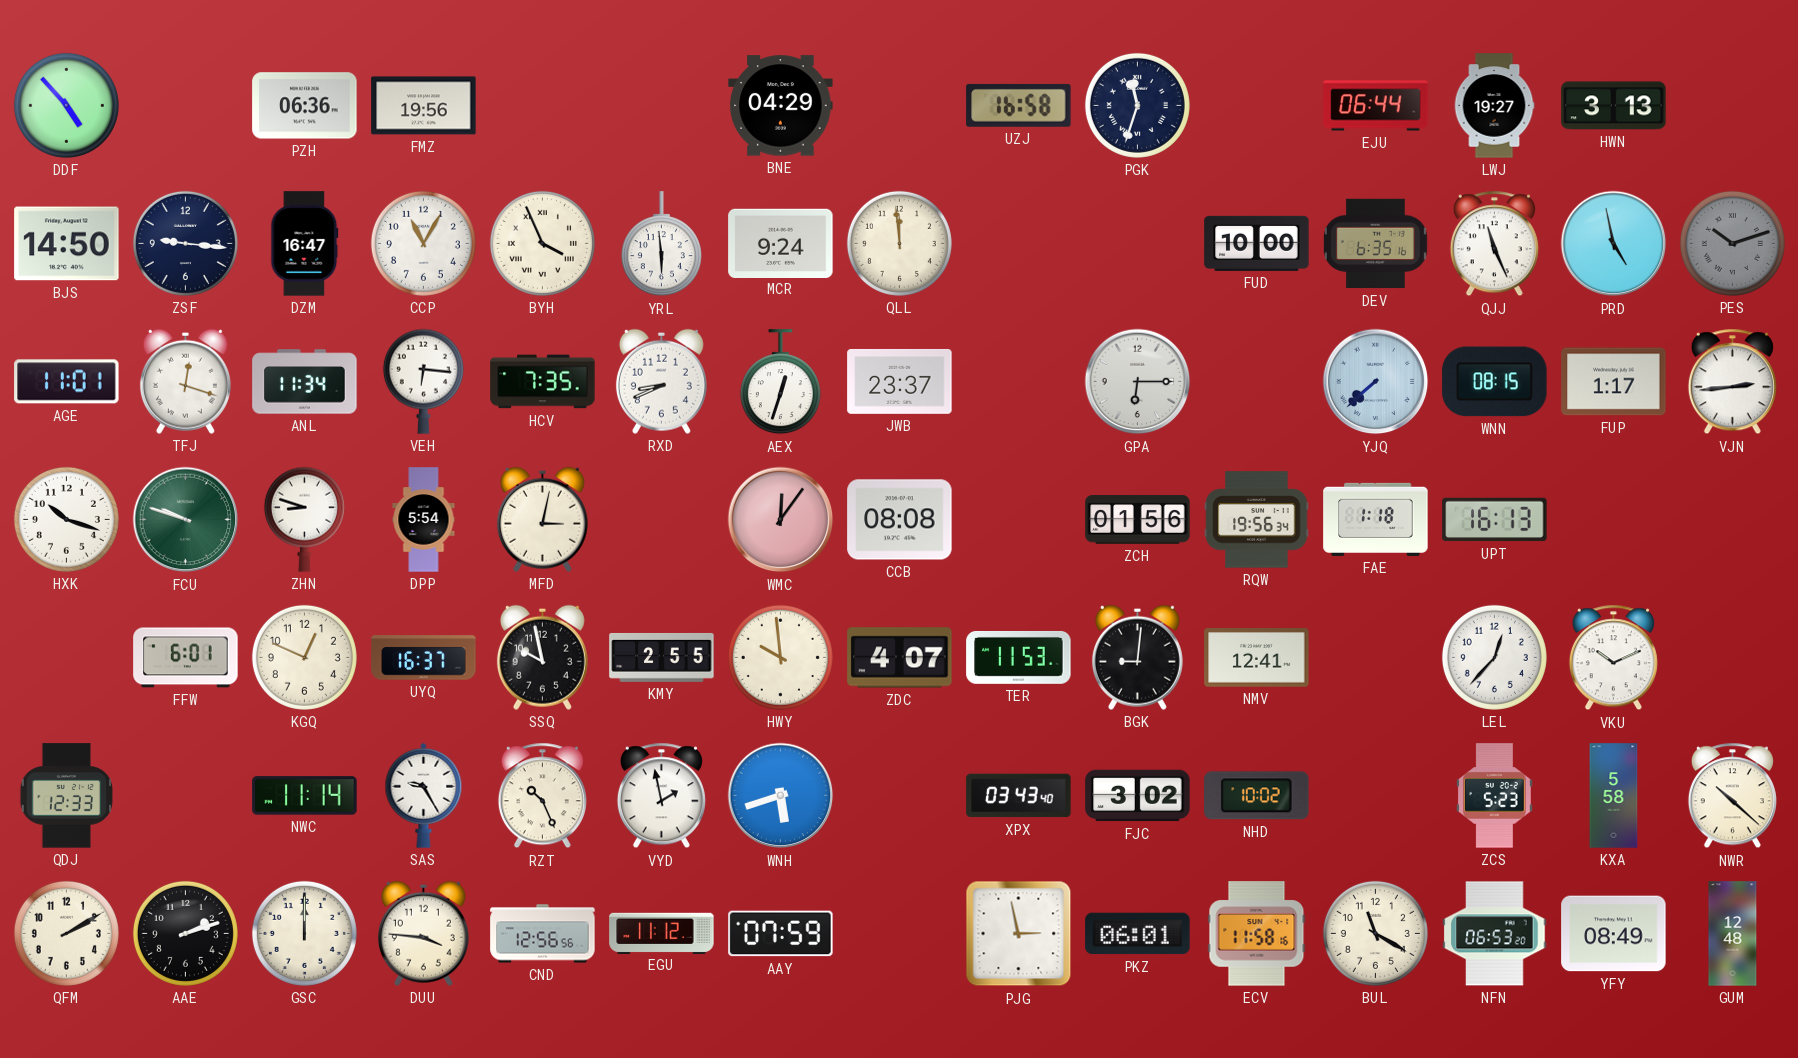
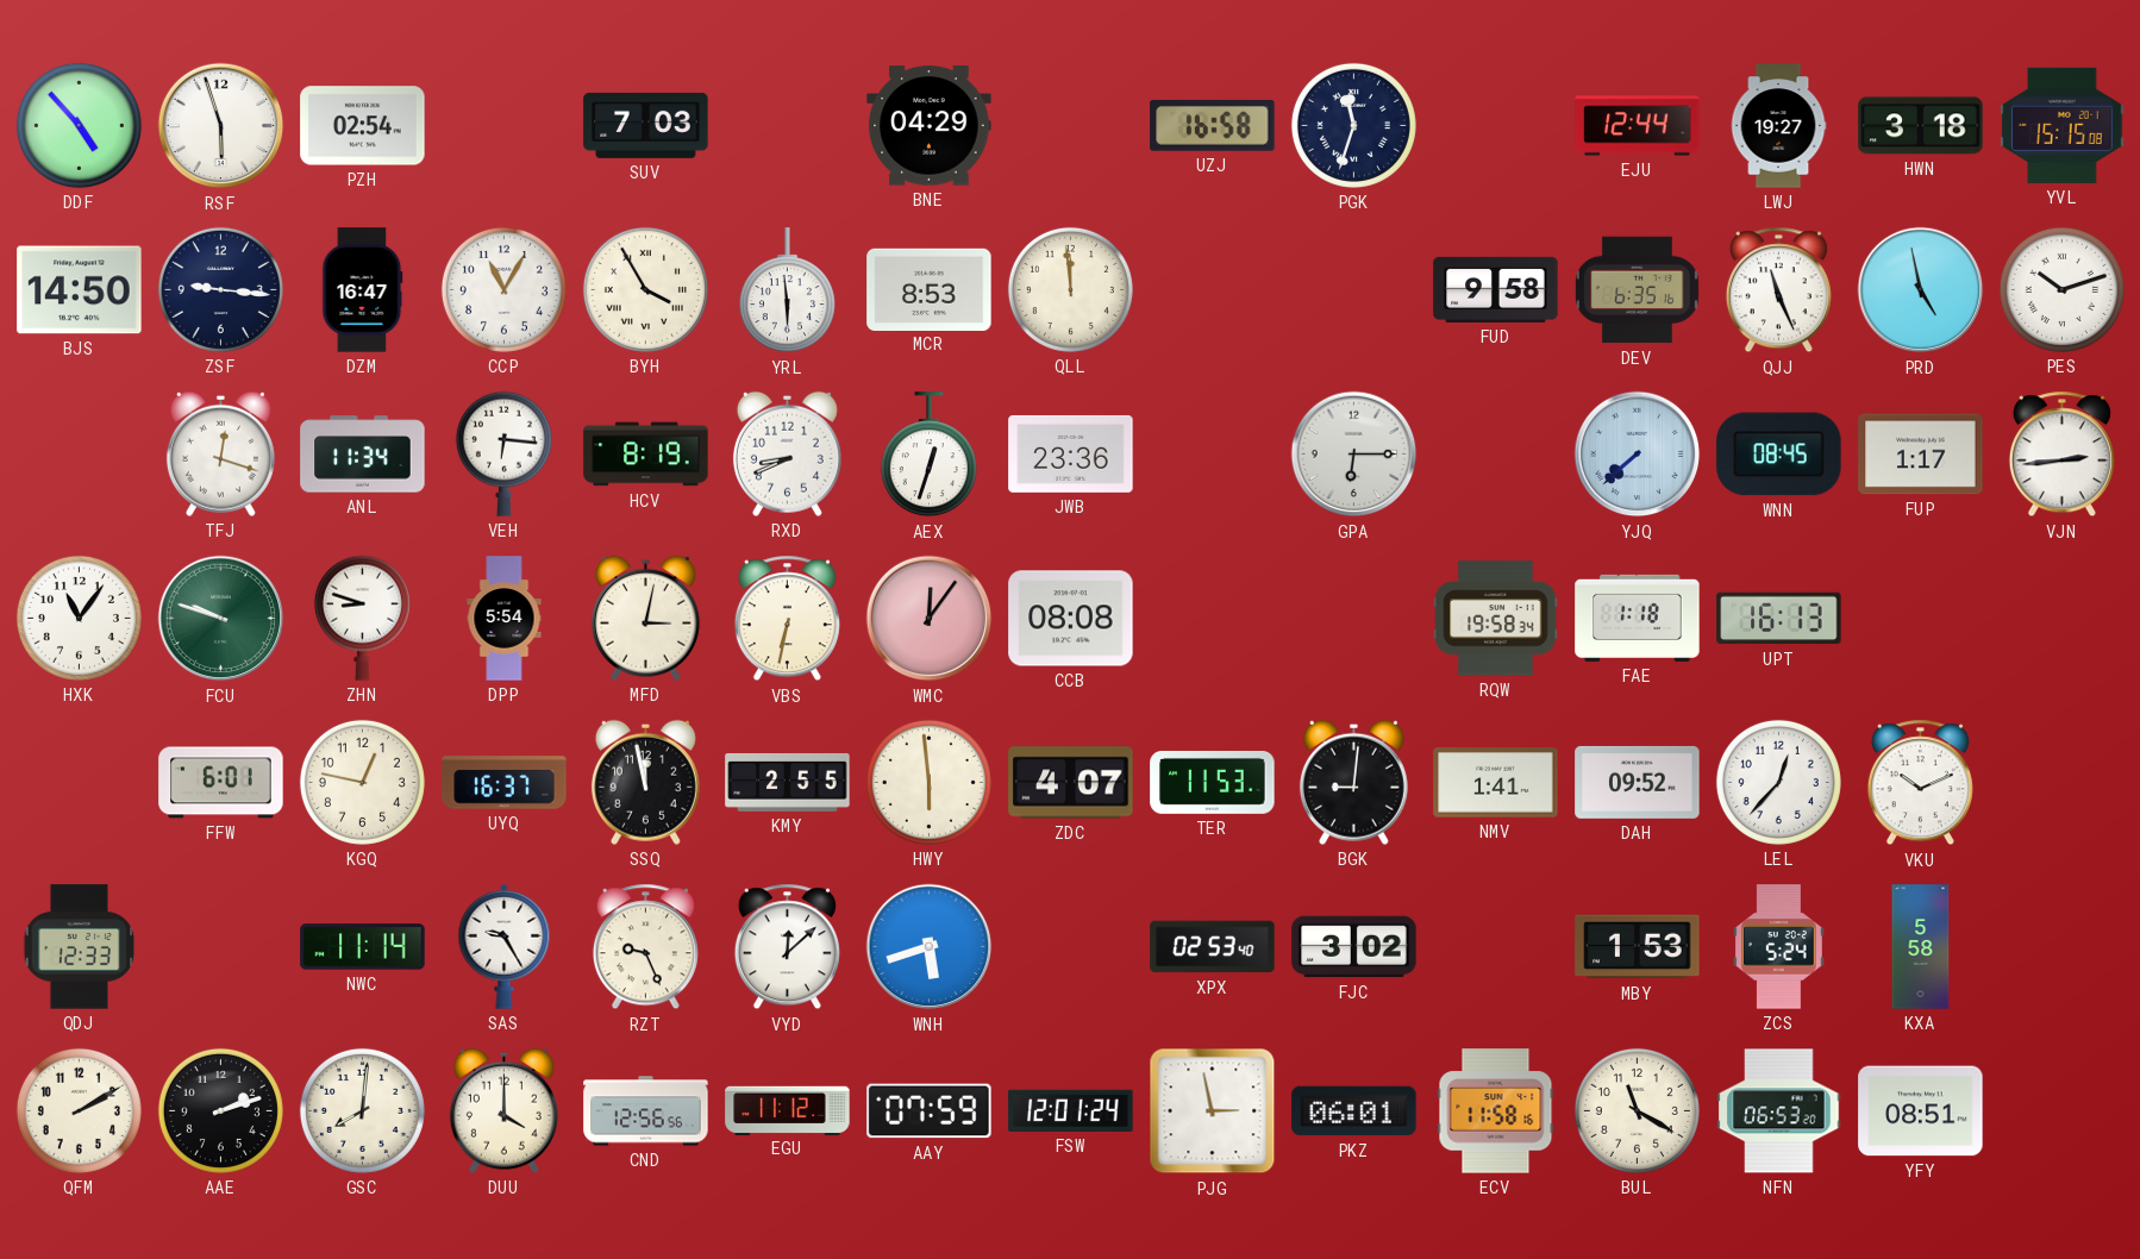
RSF: none -> 5:57 (221, 126)
PZH: 06:36 -> 02:54 (363, 126)
FMZ: 19:56 -> none (424, 106)
SUV: none -> 7:03 (646, 125)
EJU: 06:44 -> 12:44 (1638, 126)
HWN: 3:13 -> 3:18 (1921, 126)
YVL: none -> 15:15 (2063, 125)
BYH: 3:56 -> 3:55 (645, 289)
MCR: 9:24 -> 8:53 (930, 289)
FUD: 10:00 -> 9:58 (1496, 289)
PES dial: grey -> white (2061, 289)
AGE: 11:01 -> none (67, 382)
HCV: 7:35 -> 8:19 (646, 455)
JWB: 23:37 -> 23:36 (1071, 453)
WNN: 08:15 -> 08:45 (1779, 455)
HXK: 10:18 -> 11:06 (79, 618)
VBS: none -> 6:32 (787, 619)
ZCH: 01:56 -> none (1138, 520)
RQW: 19:56 -> 19:58 (1496, 619)
KGQ: 12:49 -> 12:47 (362, 782)
SSQ: 9:58 -> 11:58 (645, 782)
HWY: 9:59 -> 5:59 (928, 782)
NMV: 12:41 -> 1:41 (1496, 783)
DAH: none -> 09:52 (1638, 782)
RZT: 10:26 -> 9:26 (645, 947)
VYD: 1:58 -> 12:08 (787, 947)
XPX: 03:43 -> 02:53 (1213, 947)
NHD: 10:02 -> none (1257, 796)
MBY: none -> 1:53 (1638, 947)
ZCS: 5:23 -> 5:24 (1778, 947)
NWR: 10:22 -> none (1732, 796)
GSC: 12:00 -> 8:01 (362, 1110)
DUU: 3:46 -> 4:00 (503, 1110)
FSW: none -> 12:01 (1071, 1110)
YFY: 08:49 -> 08:51 (1921, 1111)
GUM: 12:48 -> none (1733, 934)
